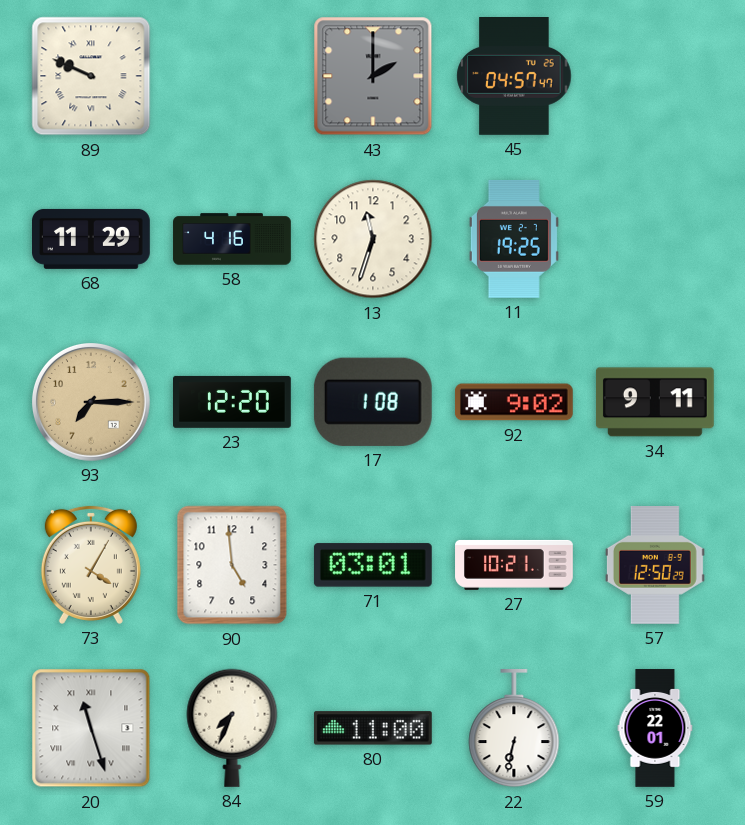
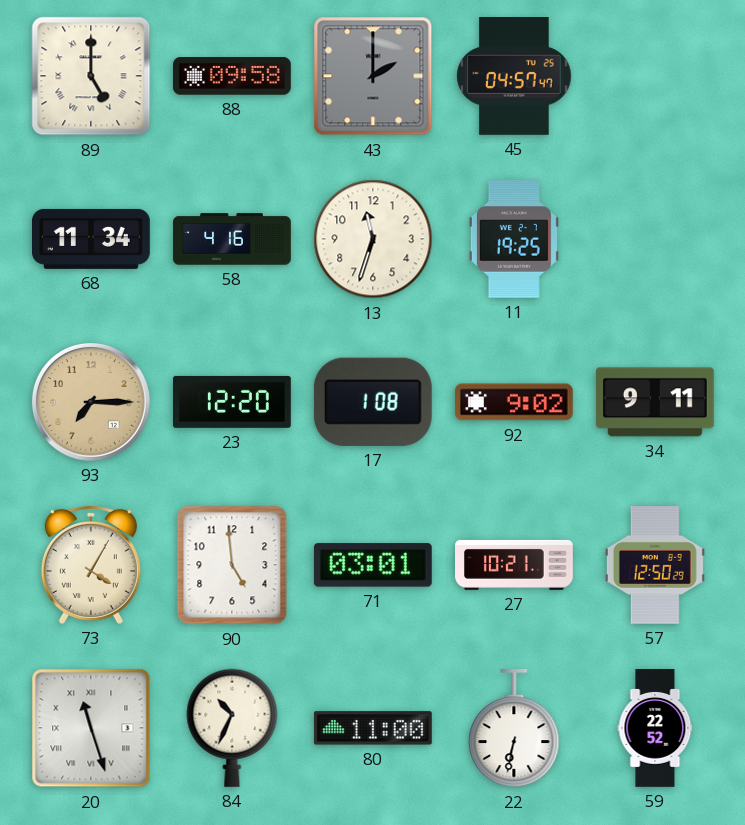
89: 9:49 -> 5:00 (91, 76)
88: none -> 09:58 (233, 76)
68: 11:29 -> 11:34 (92, 239)
84: 7:34 -> 10:34 (232, 728)
59: 22:01 -> 22:52 (655, 728)
